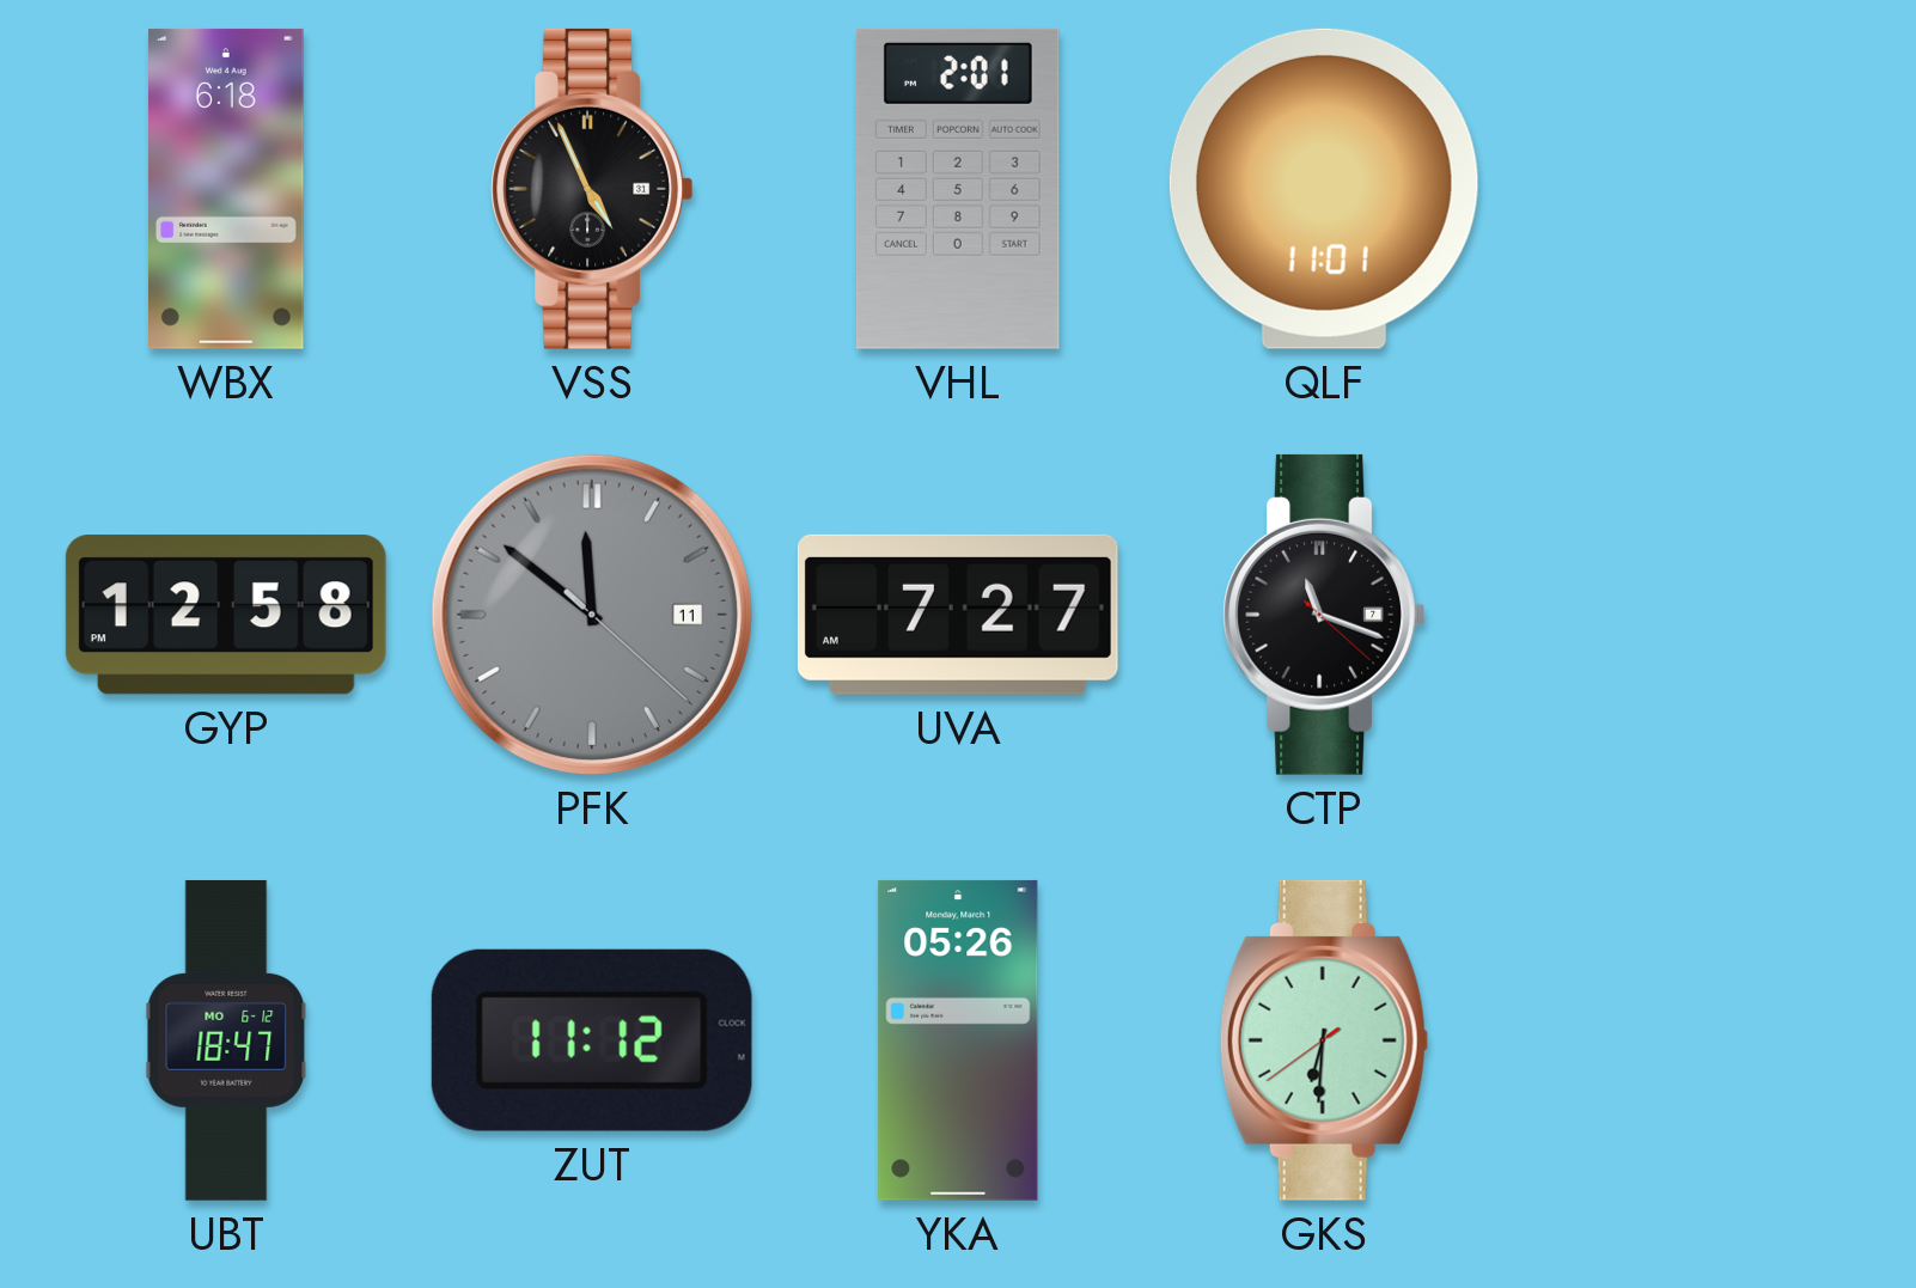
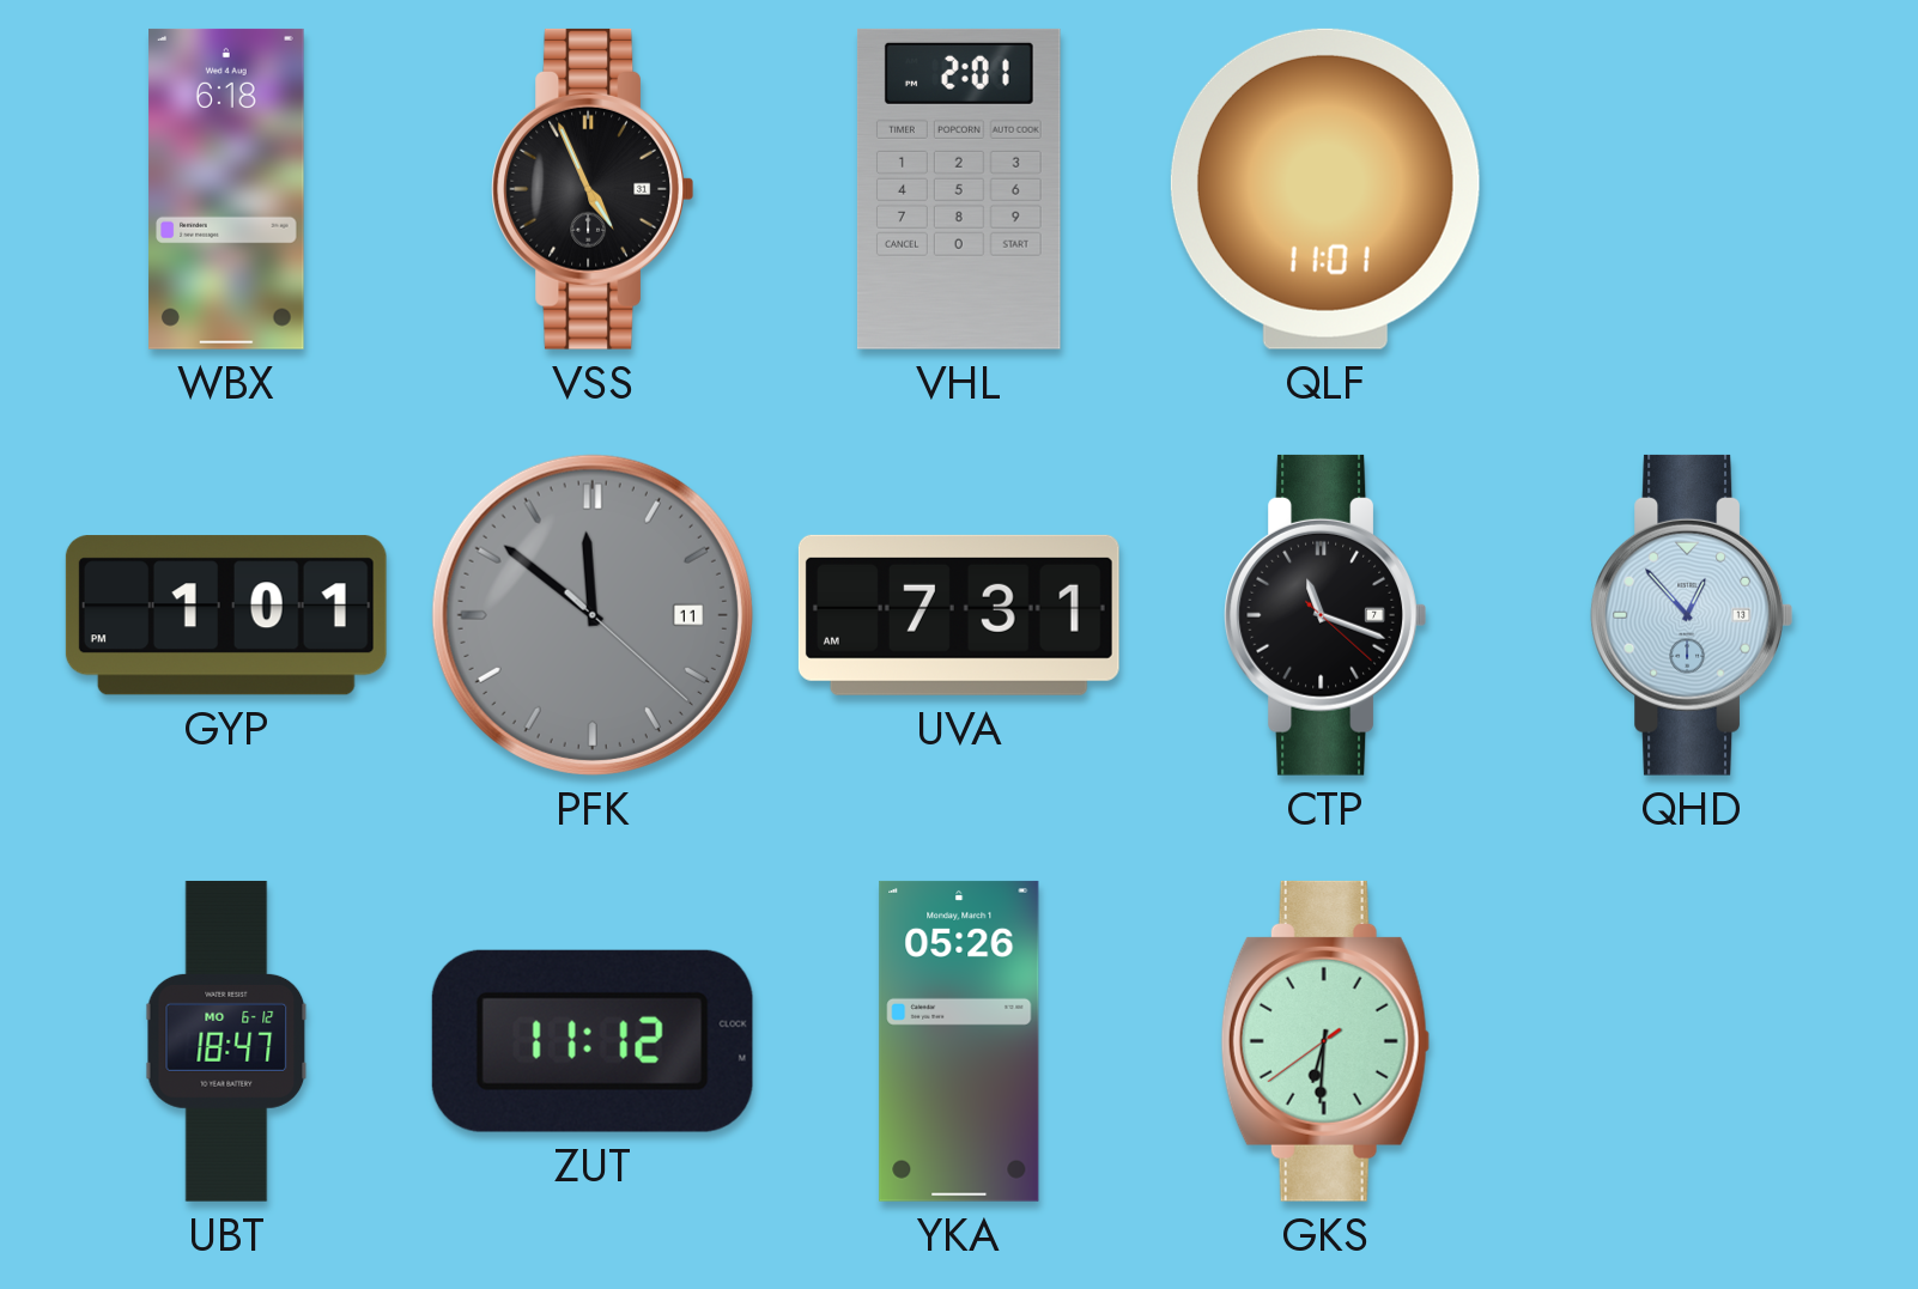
GYP: 12:58 -> 1:01 (226, 615)
UVA: 7:27 -> 7:31 (959, 615)
QHD: none -> 12:53 (1692, 615)
